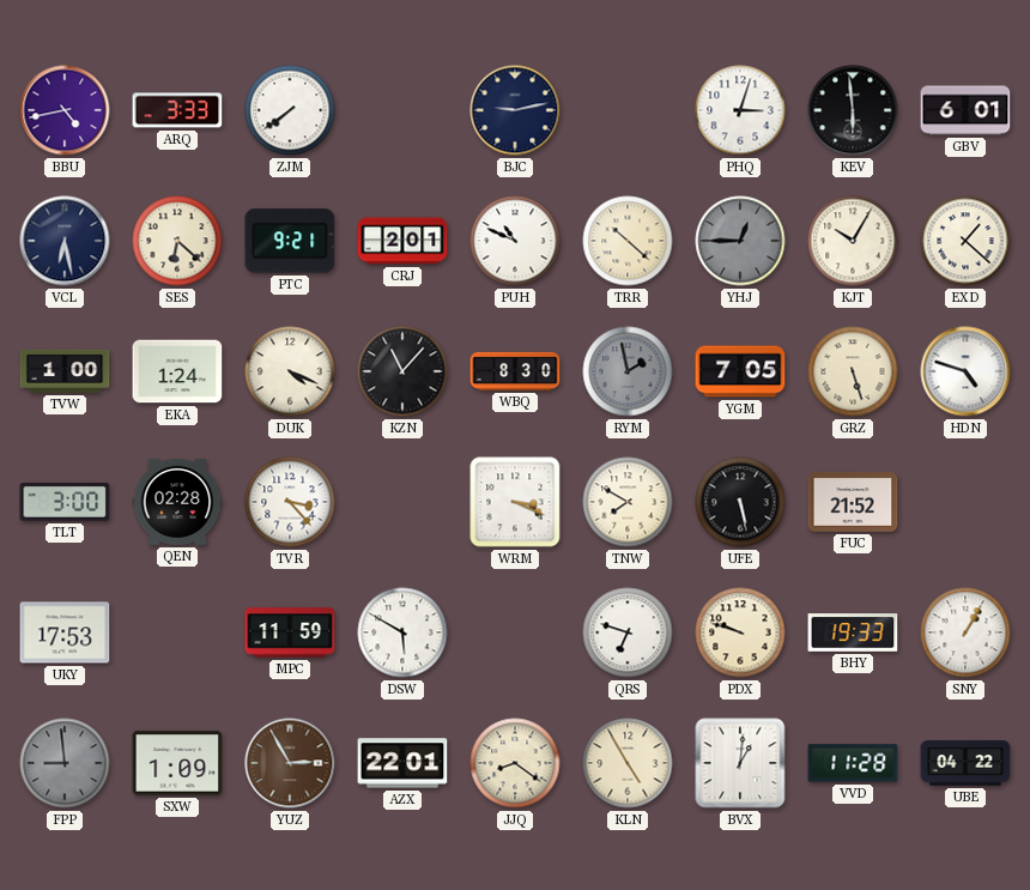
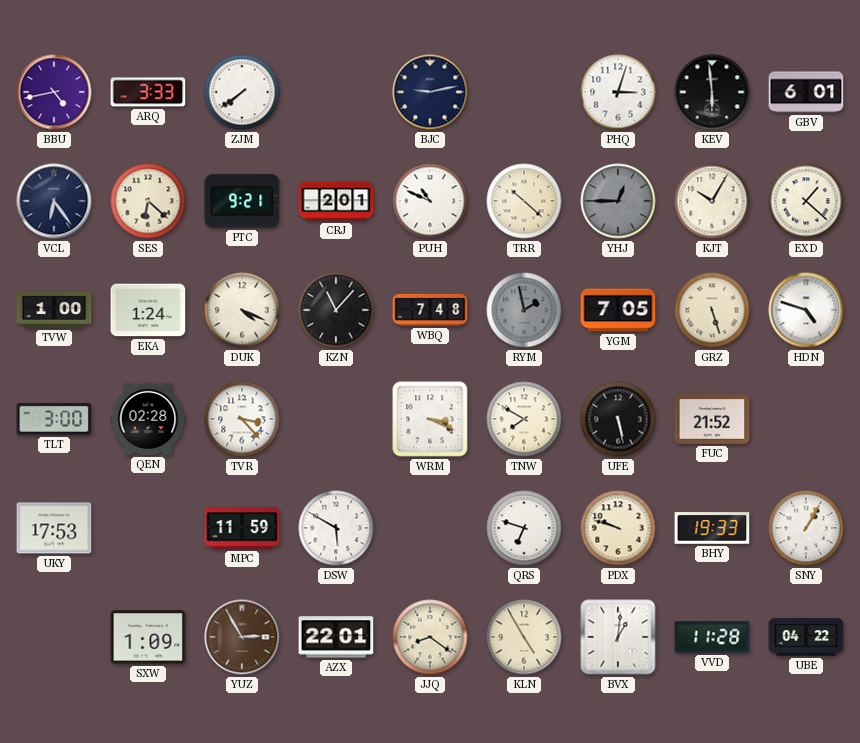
VCL: 6:28 -> 6:24 (54, 201)
WBQ: 8:30 -> 7:48 (430, 310)
FPP: 8:59 -> none (65, 763)
